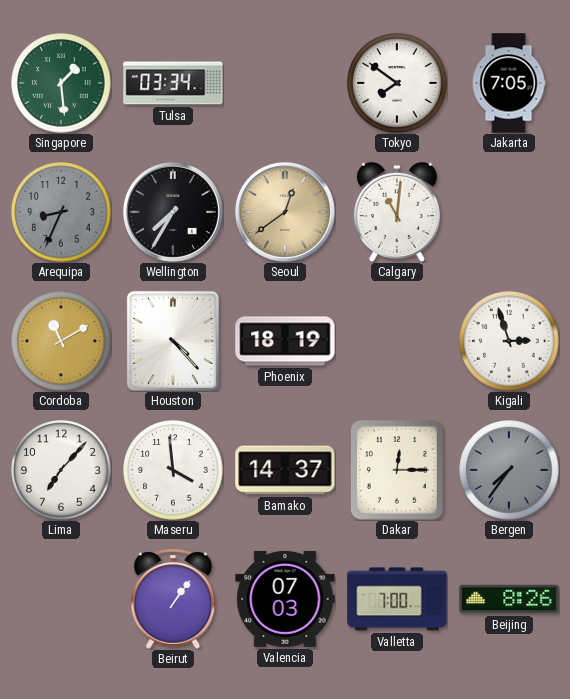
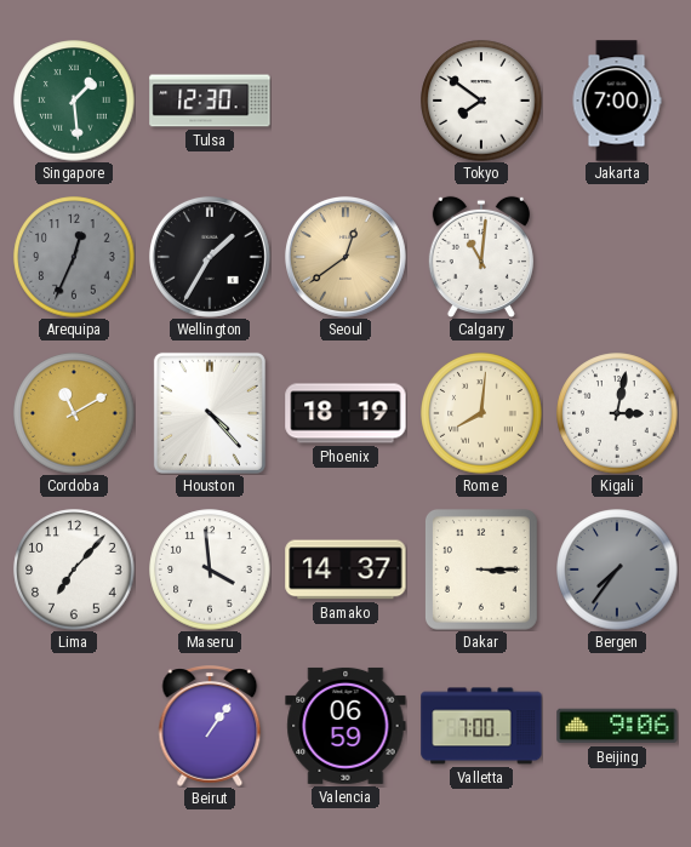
Tulsa: 03:34 -> 12:30 (210, 101)
Jakarta: 7:05 -> 7:00 (617, 101)
Arequipa: 8:34 -> 12:34 (74, 257)
Wellington: 7:35 -> 1:35 (210, 257)
Rome: none -> 8:01 (481, 413)
Kigali: 2:57 -> 3:02 (617, 413)
Dakar: 12:15 -> 3:15 (481, 570)
Valencia: 07:03 -> 06:59 (345, 726)
Beijing: 8:26 -> 9:06 (617, 726)
